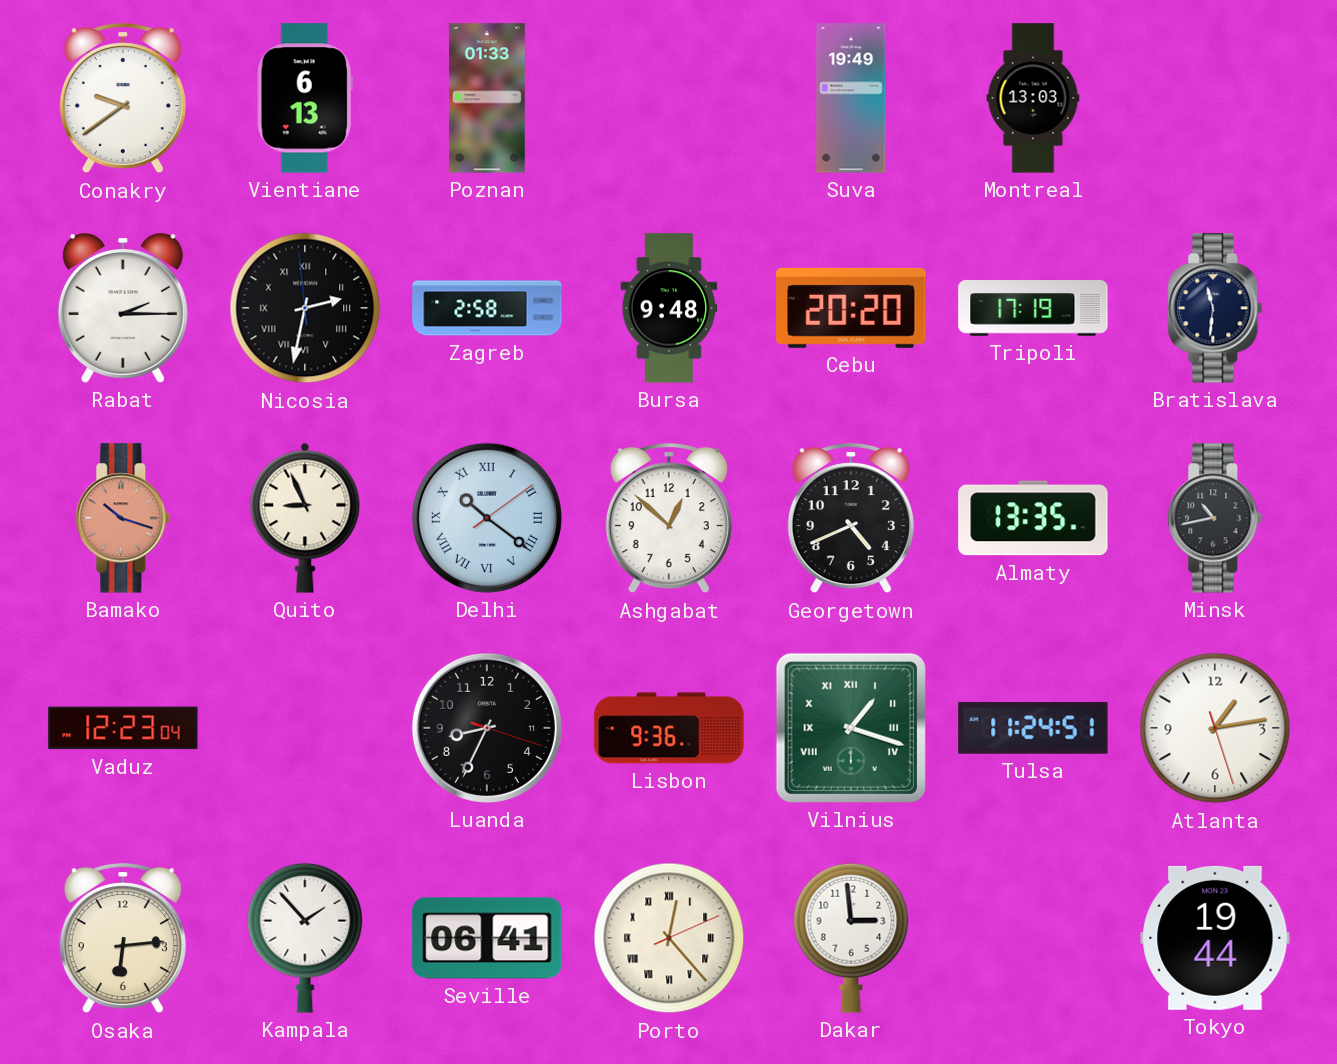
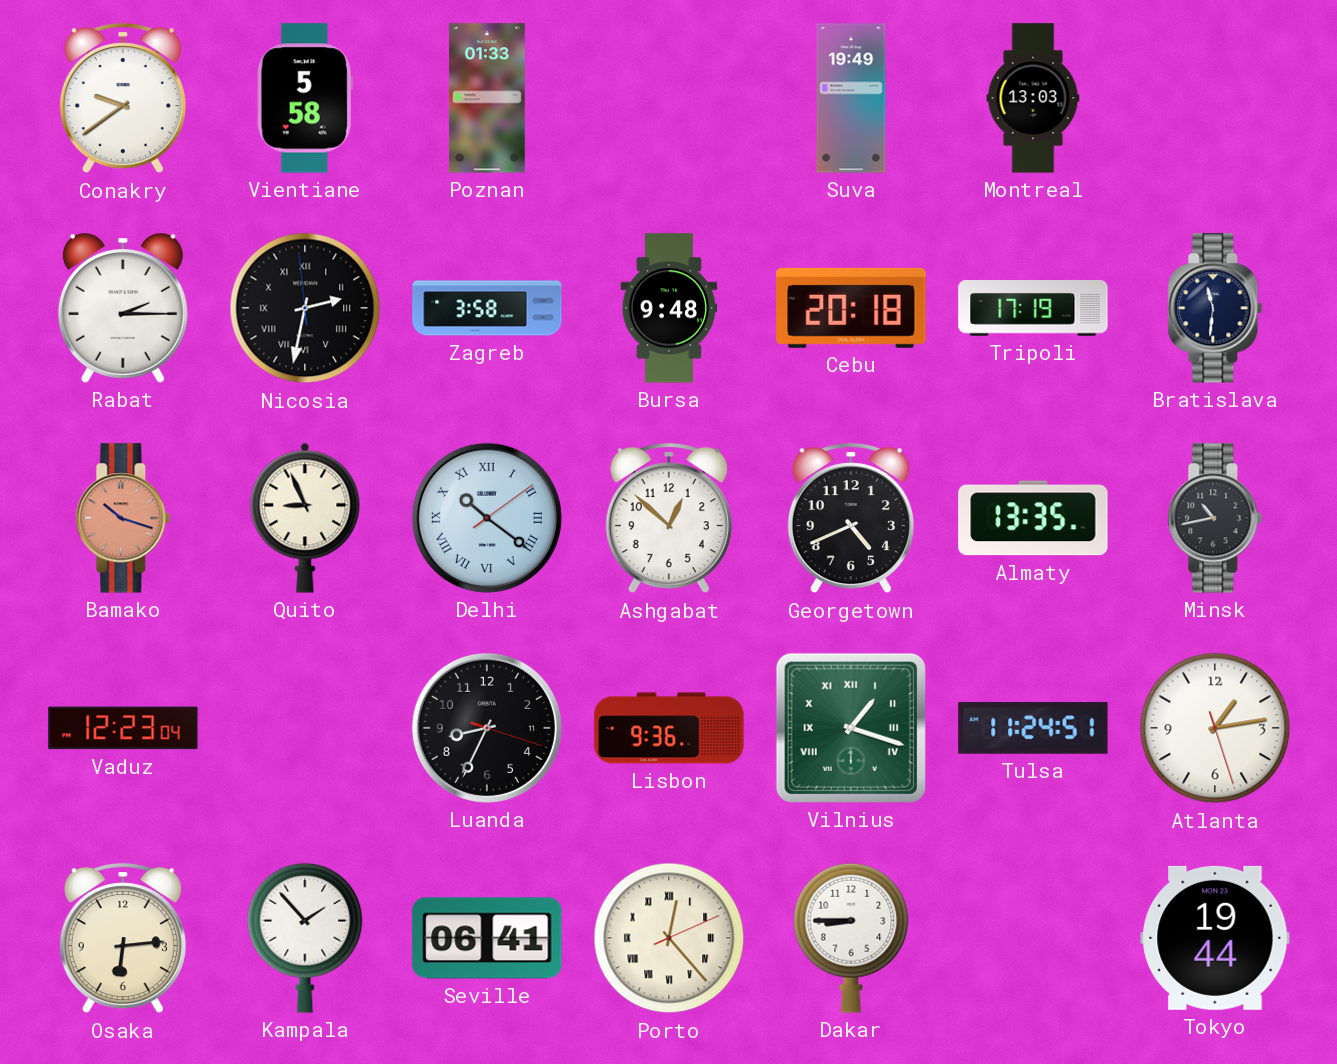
Vientiane: 6:13 -> 5:58 (305, 98)
Zagreb: 2:58 -> 3:58 (487, 308)
Cebu: 20:20 -> 20:18 (851, 308)
Dakar: 2:59 -> 8:45 (851, 938)
